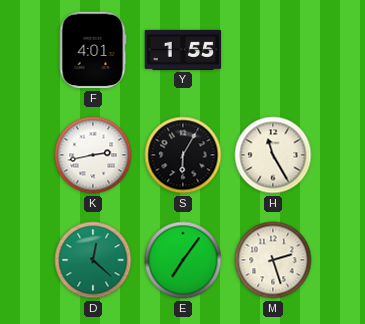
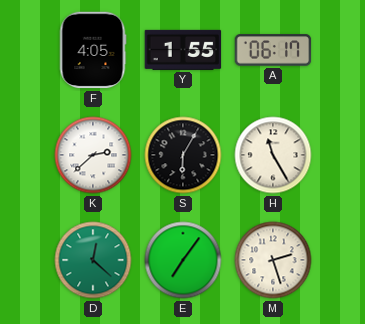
F: 4:01 -> 4:05 (93, 50)
A: none -> 06:17 (273, 50)
K: 2:43 -> 2:38 (93, 155)
